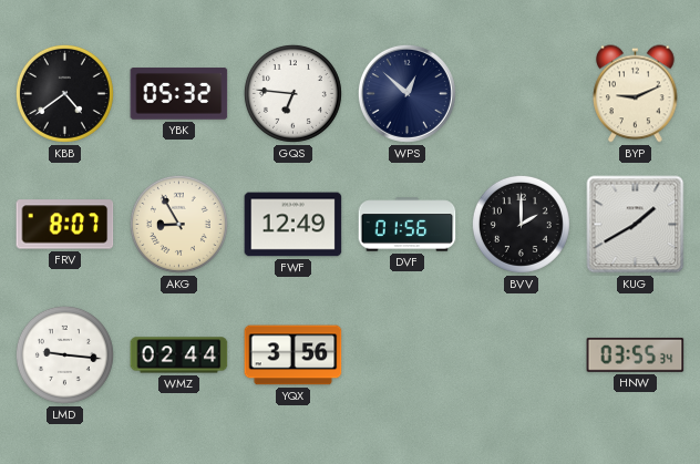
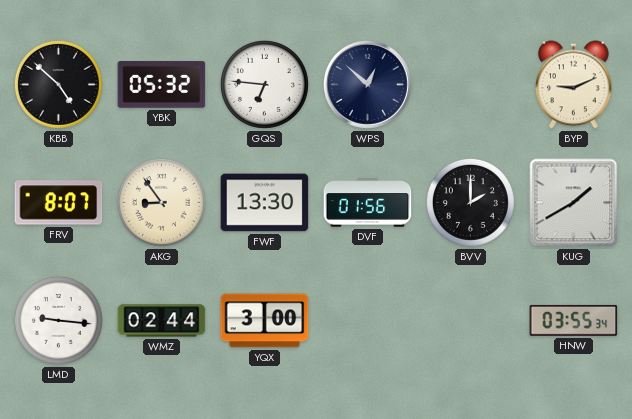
KBB: 4:39 -> 4:52 (58, 84)
AKG: 8:55 -> 8:54 (161, 202)
FWF: 12:49 -> 13:30 (265, 203)
YQX: 3:56 -> 3:00 (265, 321)
